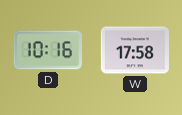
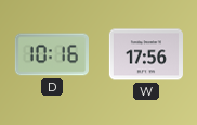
W: 17:58 -> 17:56 (145, 54)
